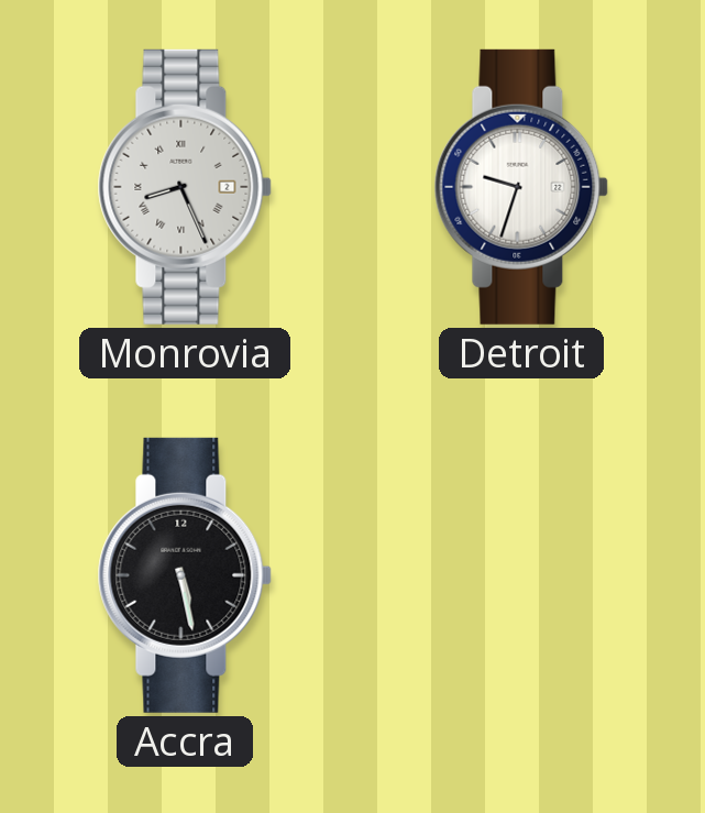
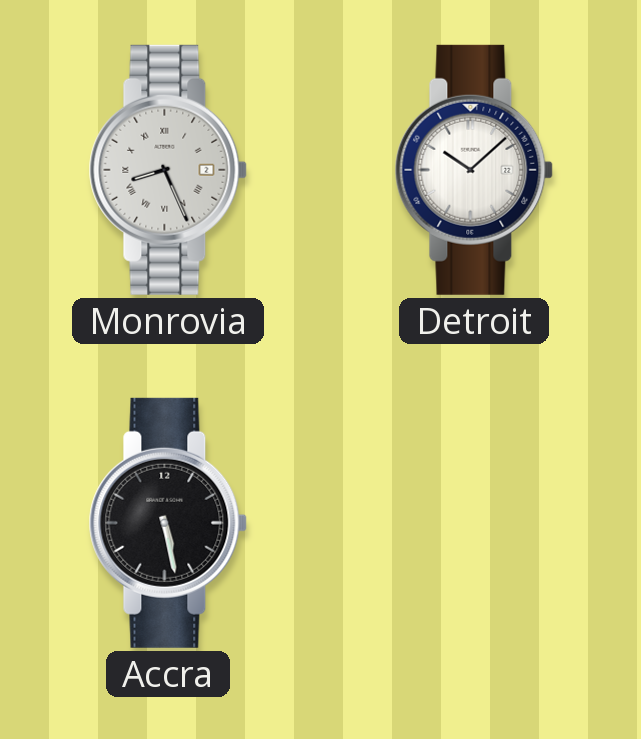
Detroit: 9:33 -> 10:08 (474, 170)
